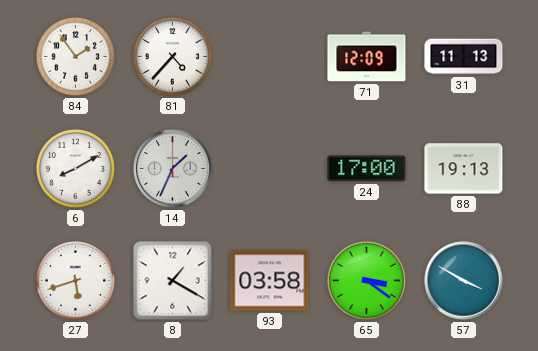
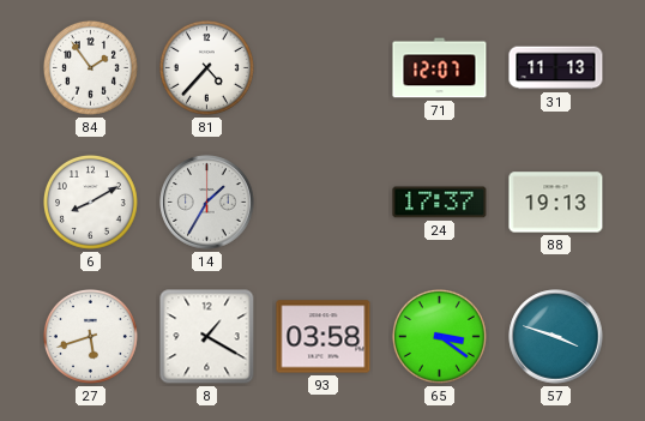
71: 12:09 -> 12:07 (440, 68)
14: 1:34 -> 1:35 (207, 203)
24: 17:00 -> 17:37 (440, 203)
57: 3:50 -> 3:48 (556, 337)
